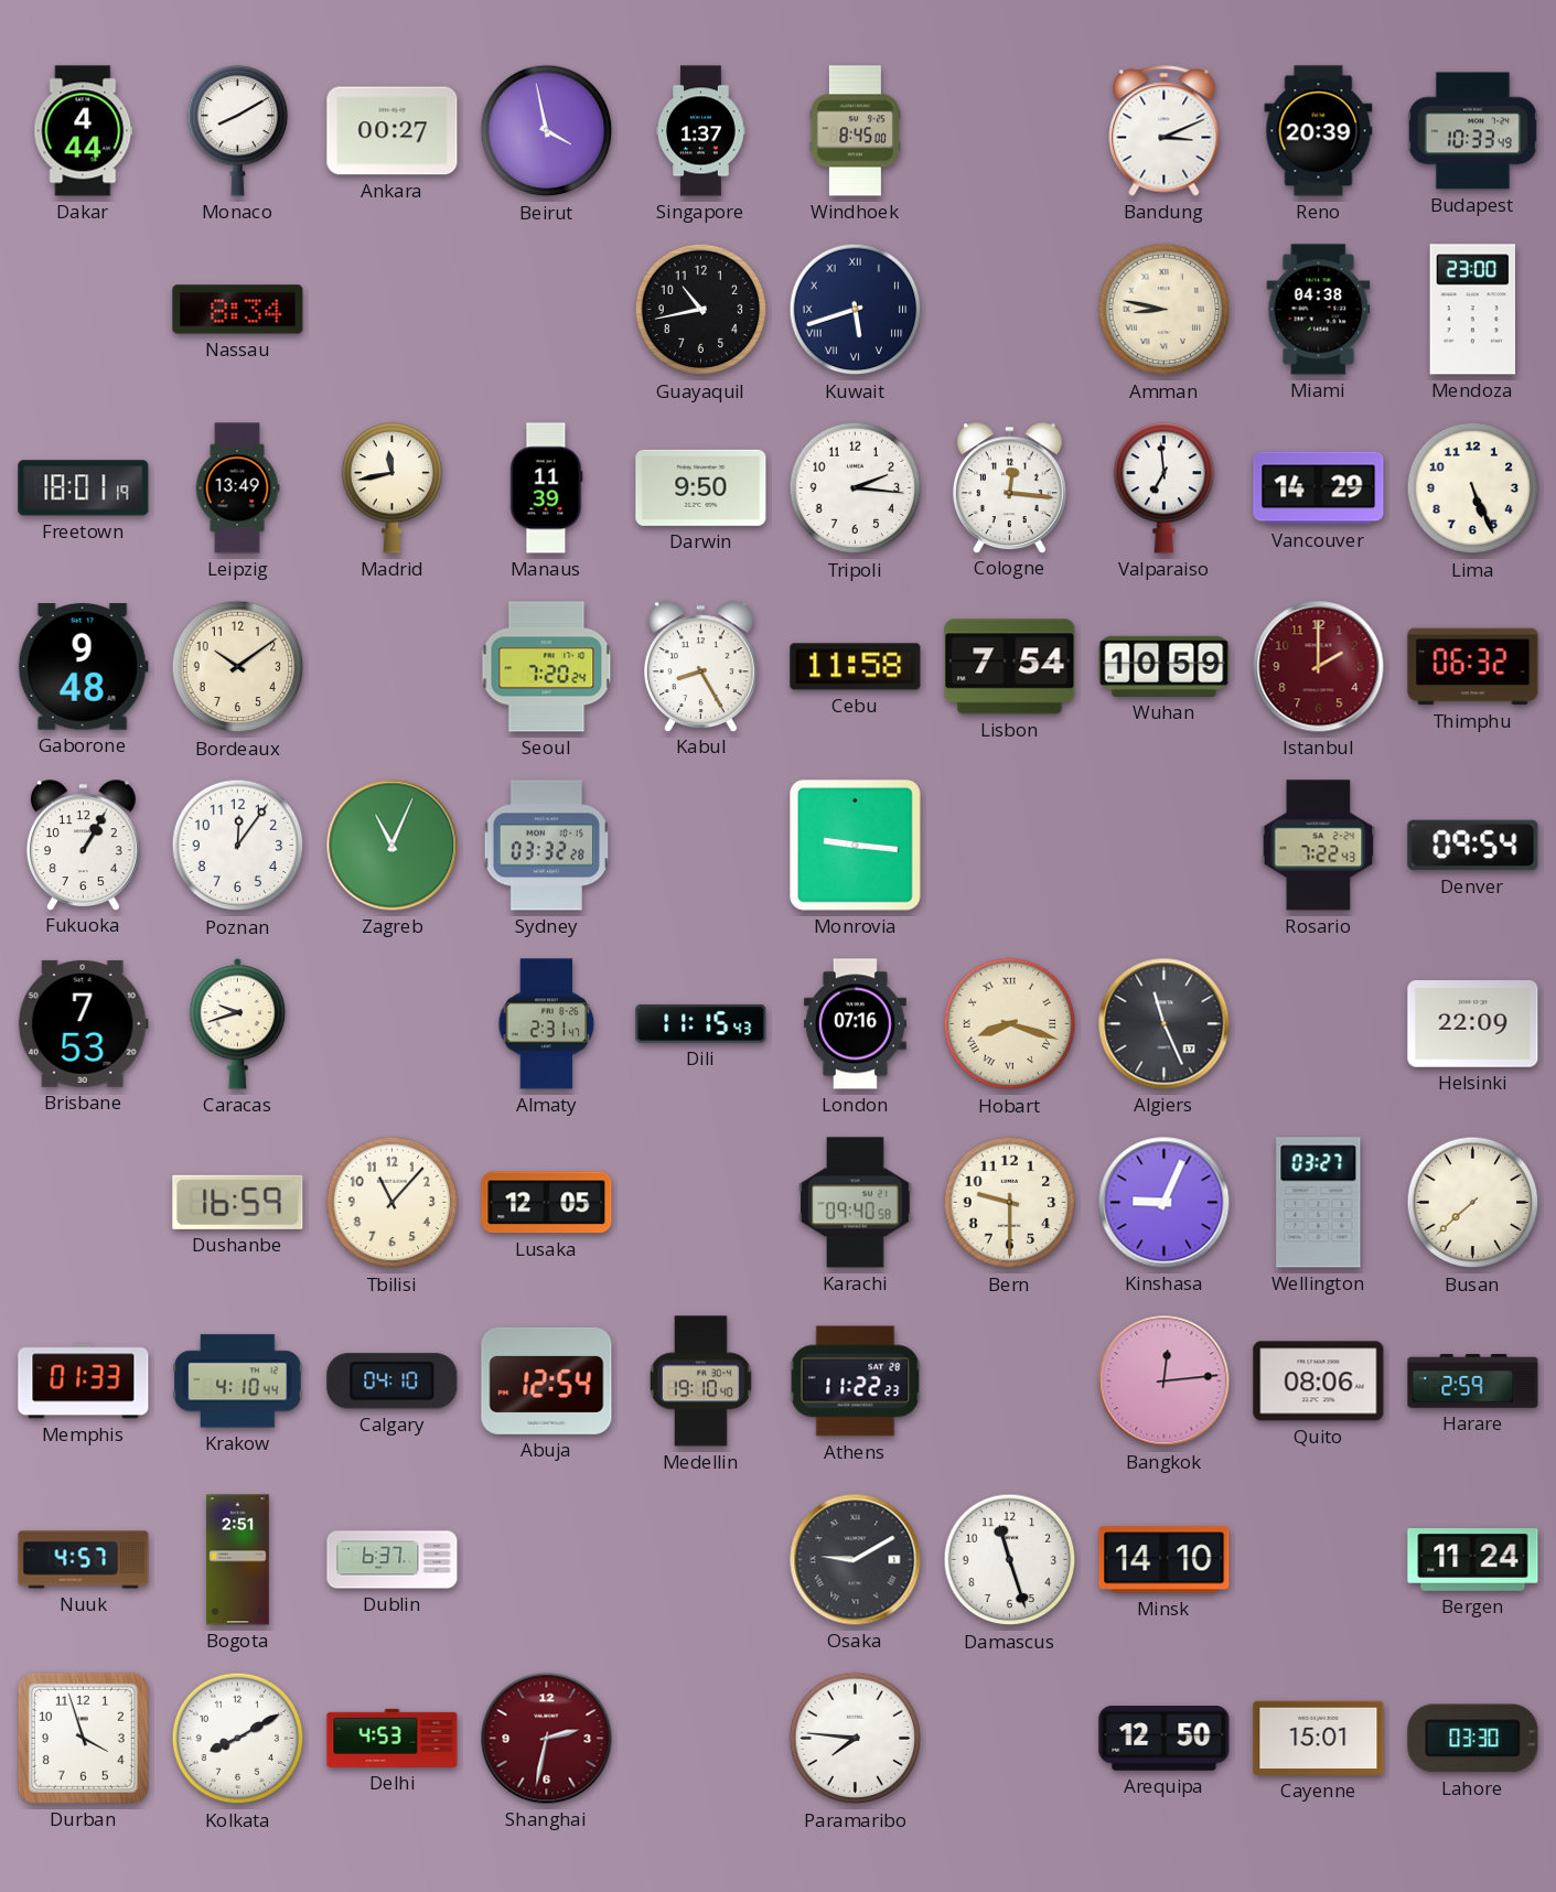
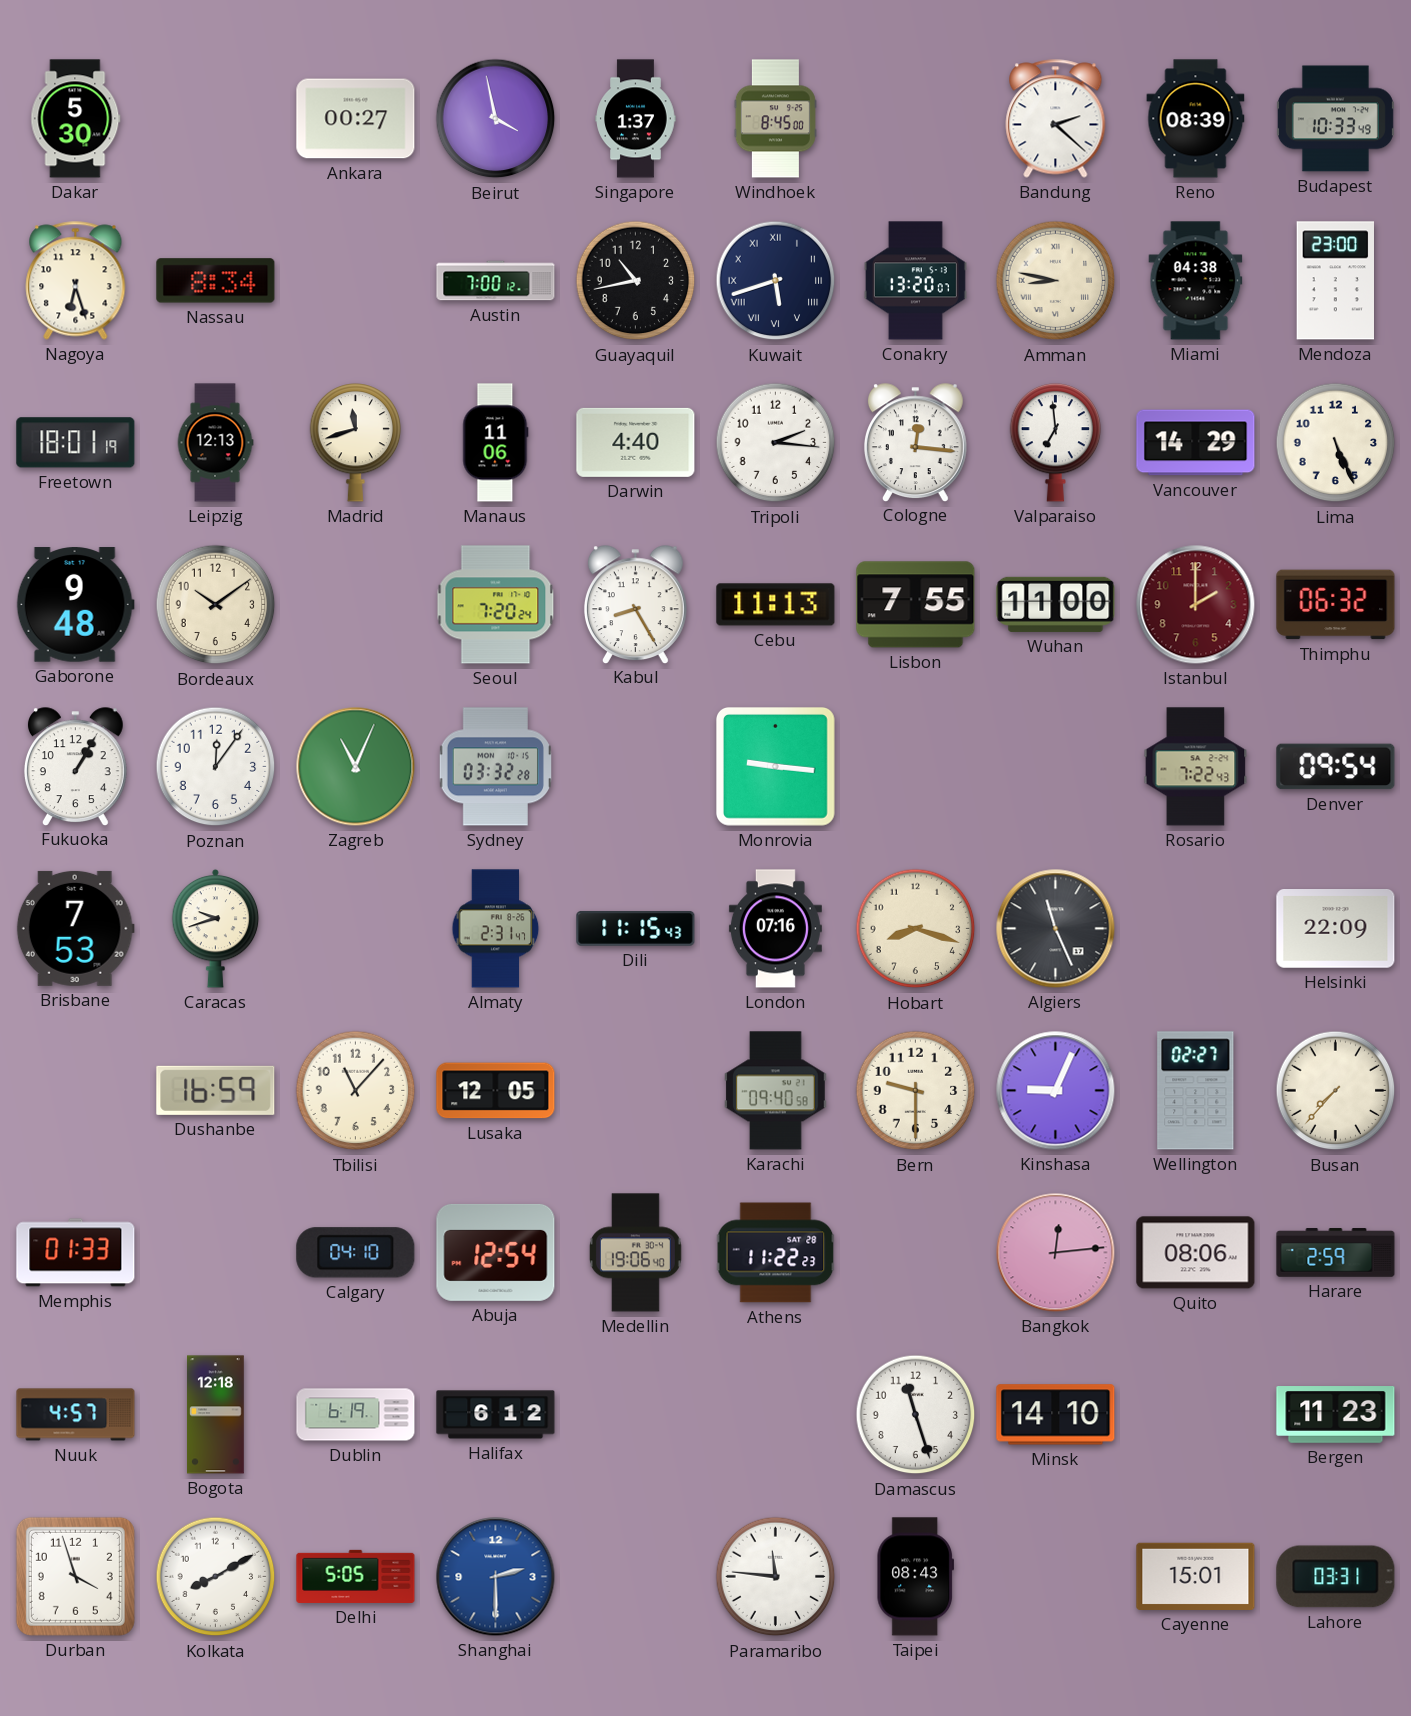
Dakar: 4:44 -> 5:30 (76, 119)
Monaco: 8:10 -> none (238, 131)
Bandung: 3:11 -> 2:22 (1056, 119)
Reno: 20:39 -> 08:39 (1196, 119)
Nagoya: none -> 6:27 (76, 281)
Austin: none -> 7:00 (496, 281)
Conakry: none -> 13:20 (915, 281)
Leipzig: 13:49 -> 12:13 (215, 443)
Madrid: 11:43 -> 11:42 (356, 443)
Manaus: 11:39 -> 11:06 (496, 443)
Darwin: 9:50 -> 4:40 (636, 442)
Cebu: 11:58 -> 11:13 (776, 605)
Lisbon: 7:54 -> 7:55 (916, 605)
Wuhan: 10:59 -> 11:00 (1056, 604)
Hobart numerals: Roman -> Arabic (916, 929)
Wellington: 03:27 -> 02:27 (1196, 1091)
Busan: 7:38 -> 7:37 (1336, 1091)
Krakow: 4:10 -> none (238, 1382)
Medellin: 19:10 -> 19:06 (635, 1253)
Bogota: 2:51 -> 12:18 (216, 1415)
Dublin: 6:37 -> 6:19 (356, 1415)
Halifax: none -> 6:12 (496, 1415)
Osaka: 9:10 -> none (856, 1560)
Bergen: 11:24 -> 11:23 (1336, 1415)
Delhi: 4:53 -> 5:05 (356, 1576)
Shanghai: 2:32 -> 2:30 (496, 1577)
Shanghai dial: burgundy -> blue (496, 1577)
Paramaribo: 7:46 -> 11:46 (776, 1577)
Taipei: none -> 08:43 (915, 1577)
Arequipa: 12:50 -> none (1165, 1739)
Lahore: 03:30 -> 03:31 (1336, 1577)
